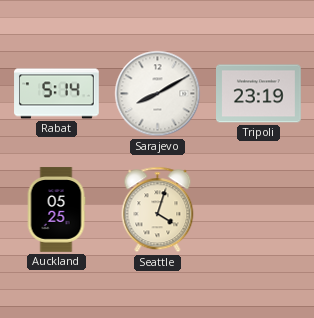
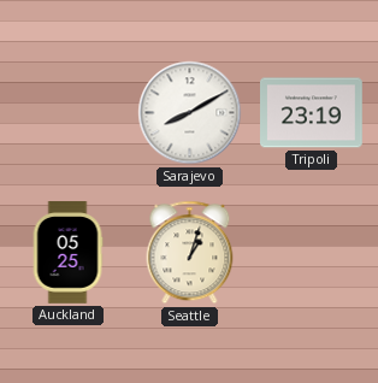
Rabat: 5:14 -> none (57, 94)
Seattle: 4:03 -> 1:03 (190, 253)
